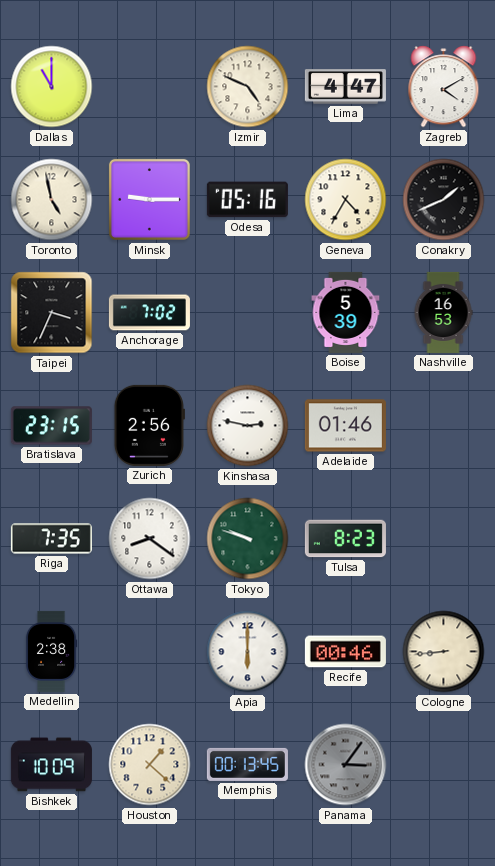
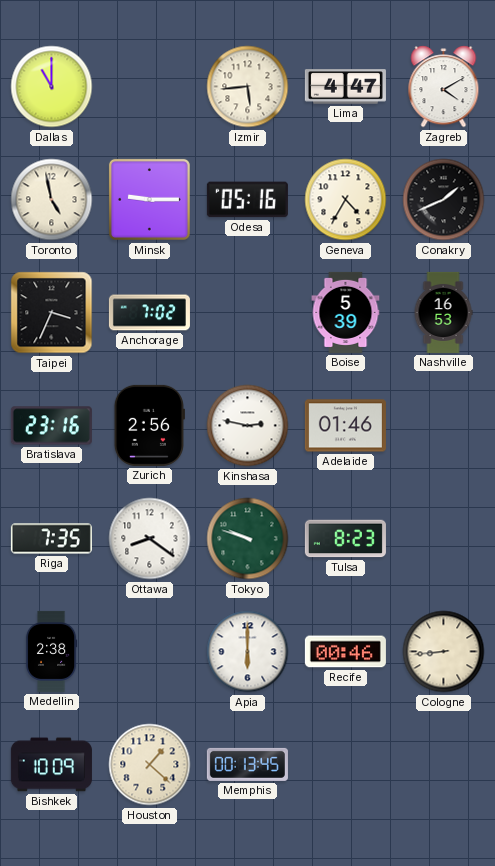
Izmir: 4:49 -> 5:44 (248, 87)
Bratislava: 23:15 -> 23:16 (51, 426)
Panama: 3:06 -> none (346, 765)
